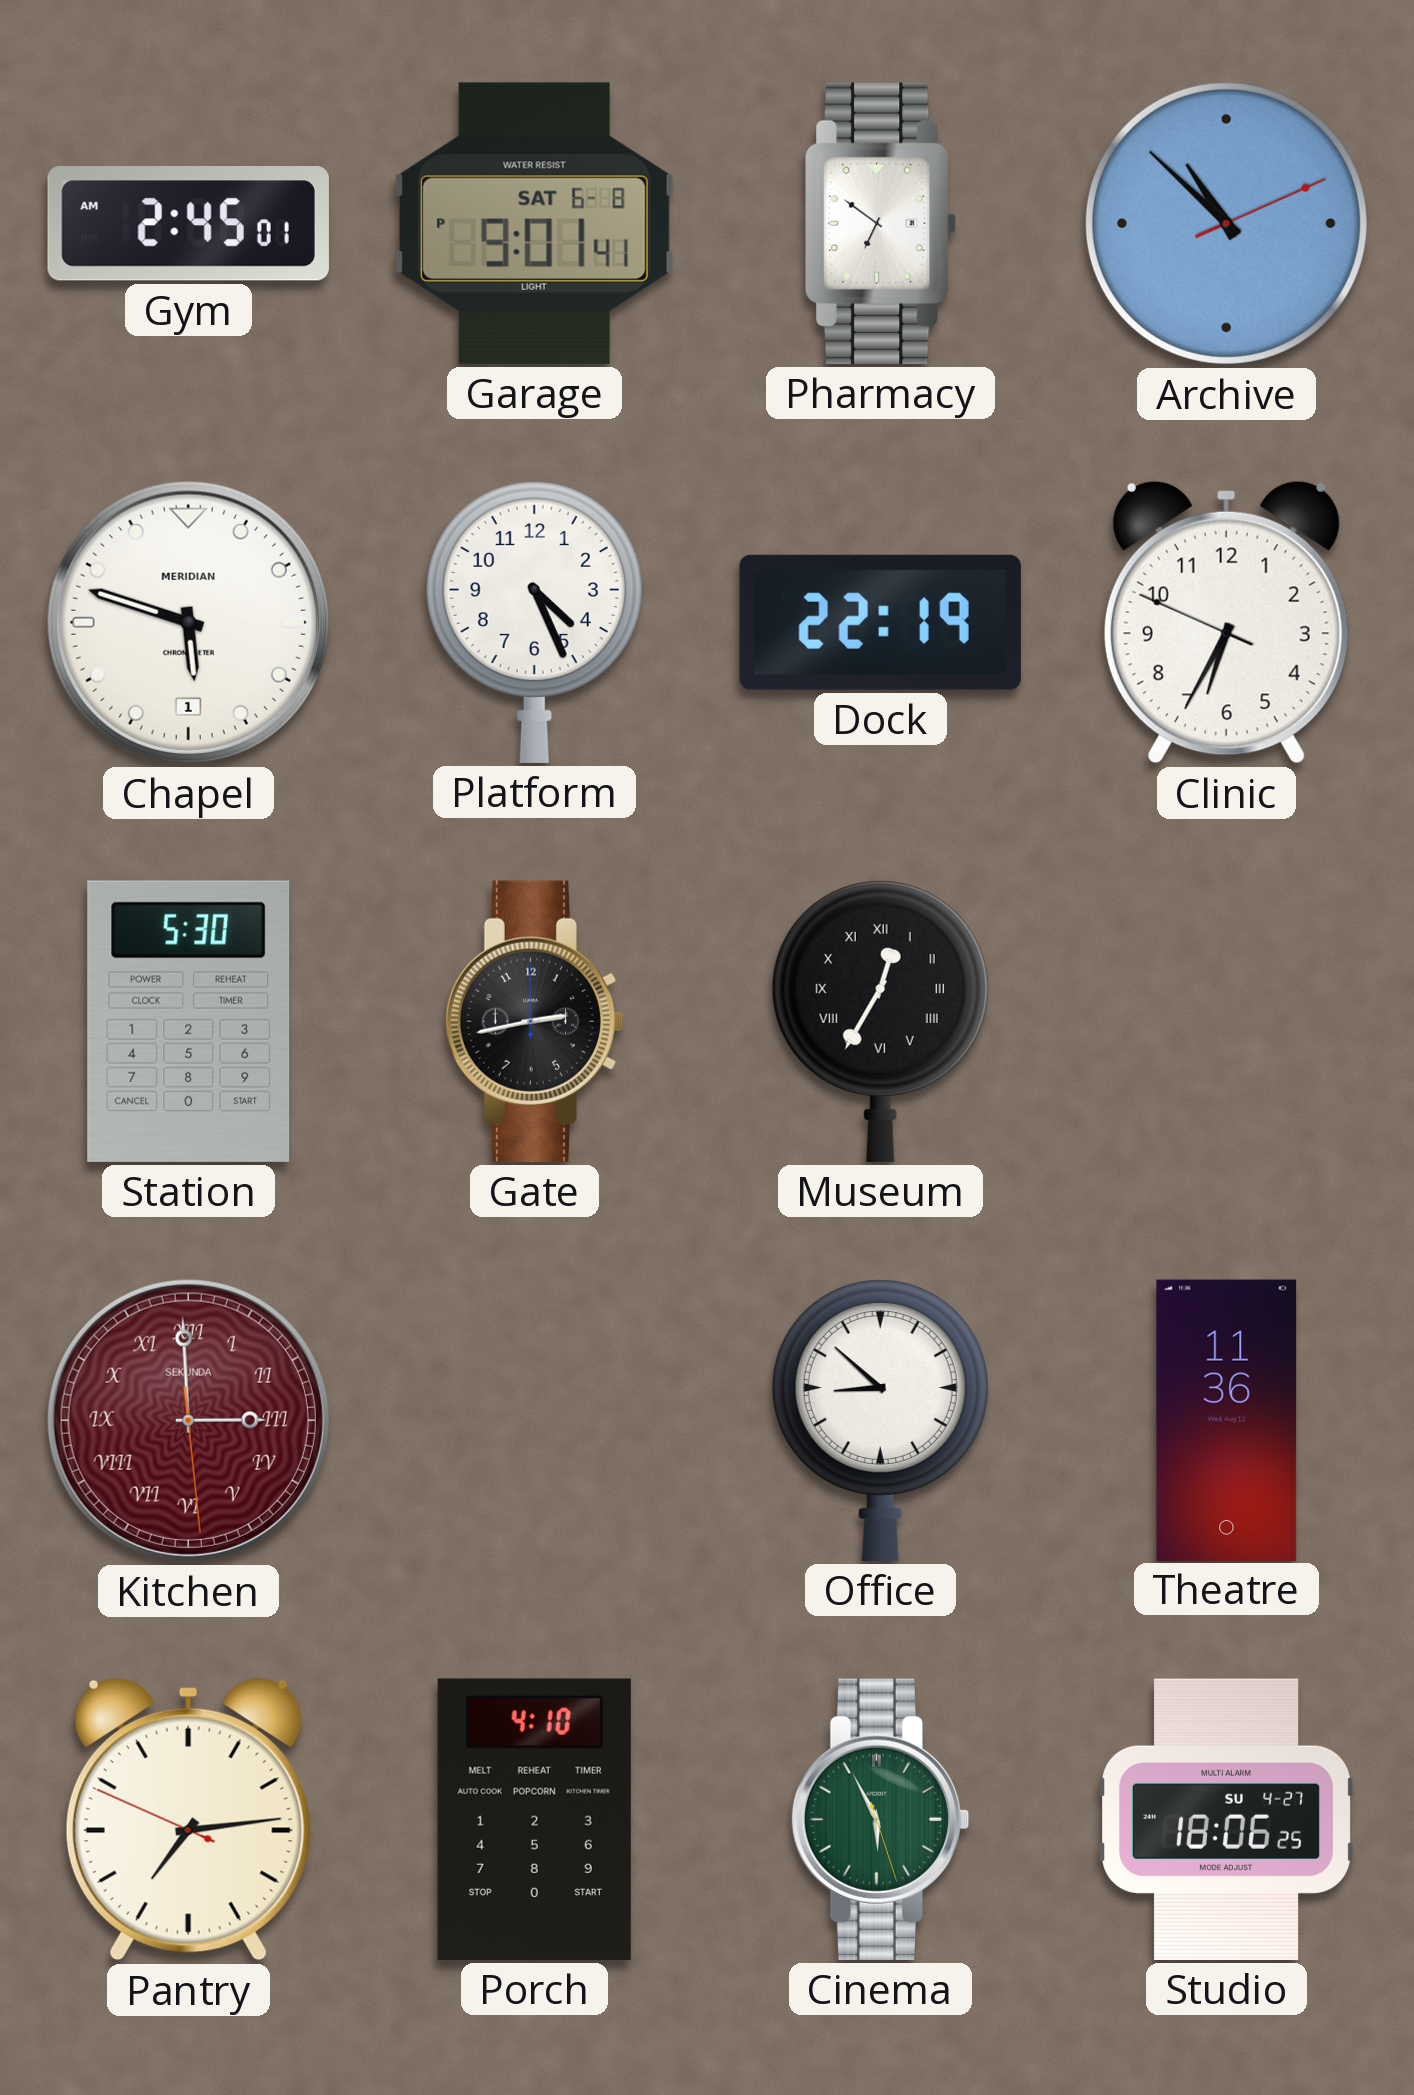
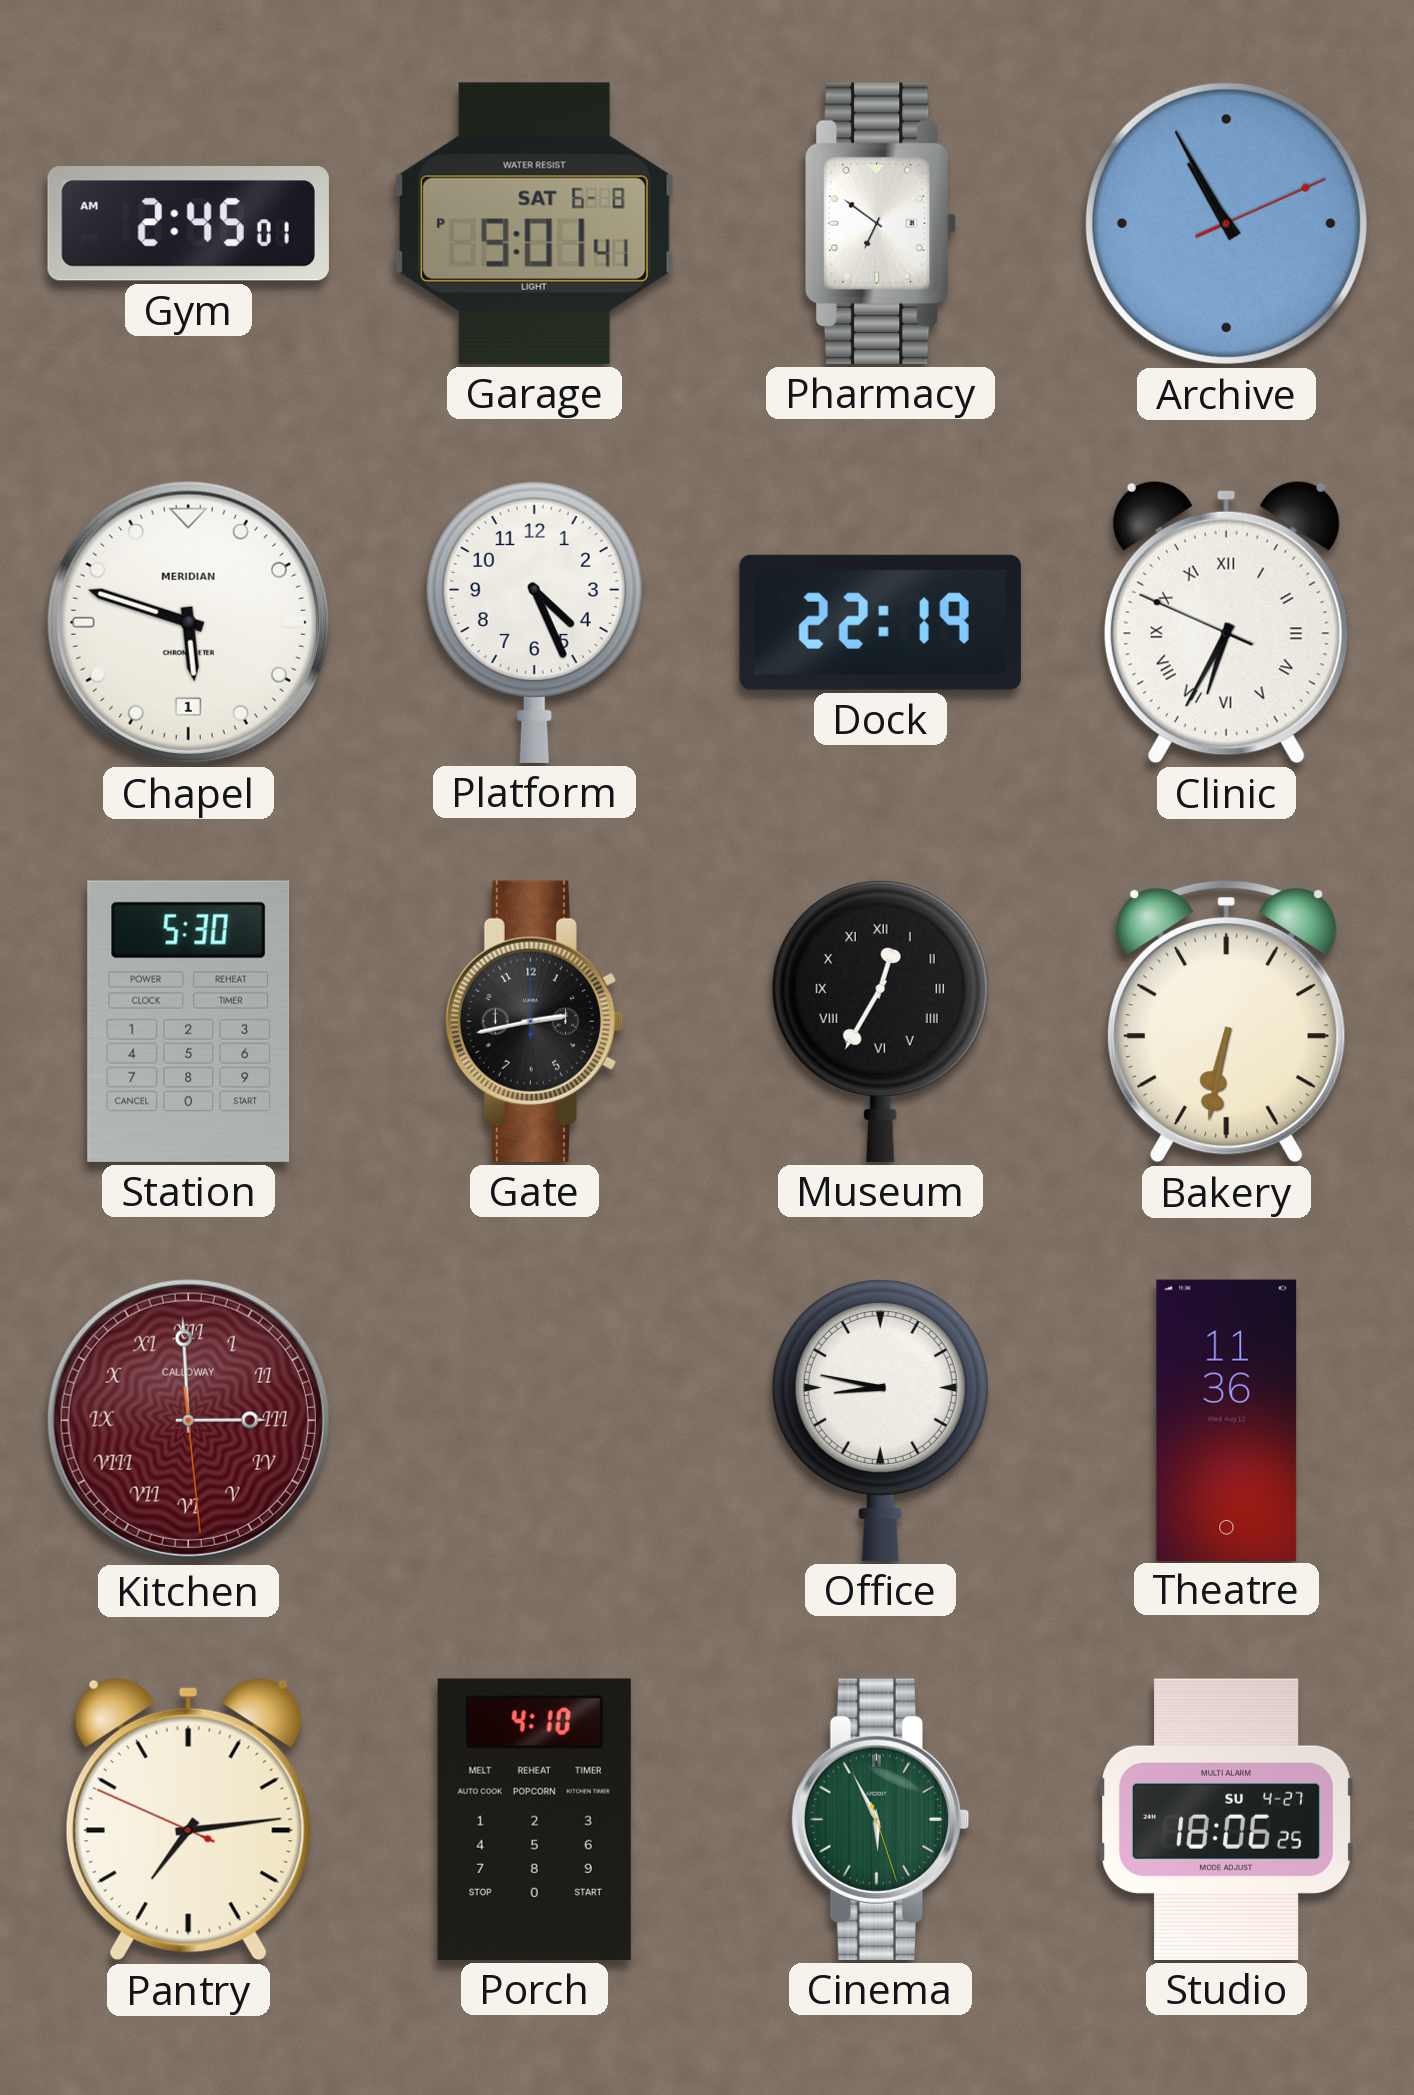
Archive: 10:52 -> 10:55 (1226, 223)
Clinic numerals: Arabic -> Roman (1226, 622)
Bakery: none -> 6:32 (1227, 1021)
Kitchen brand: SEKUNDA -> CALLOWAY (188, 1420)
Office: 8:52 -> 8:47 (880, 1420)
